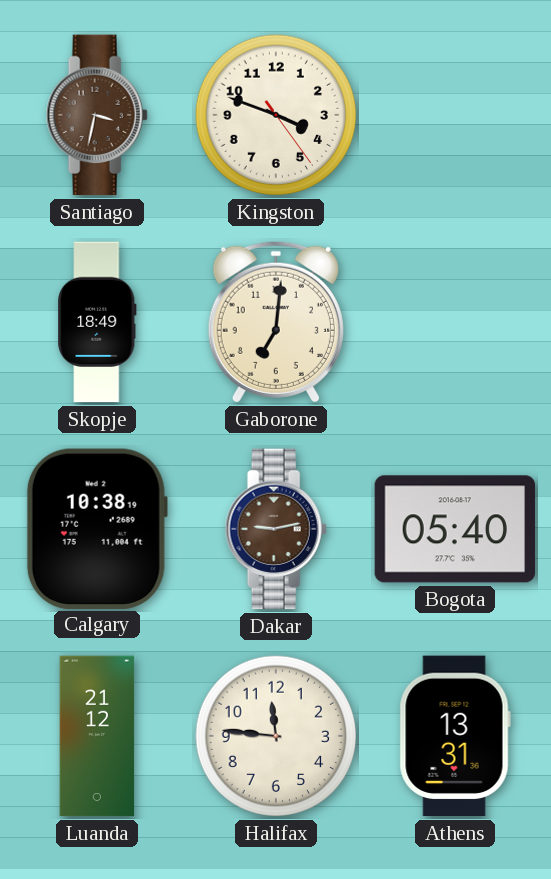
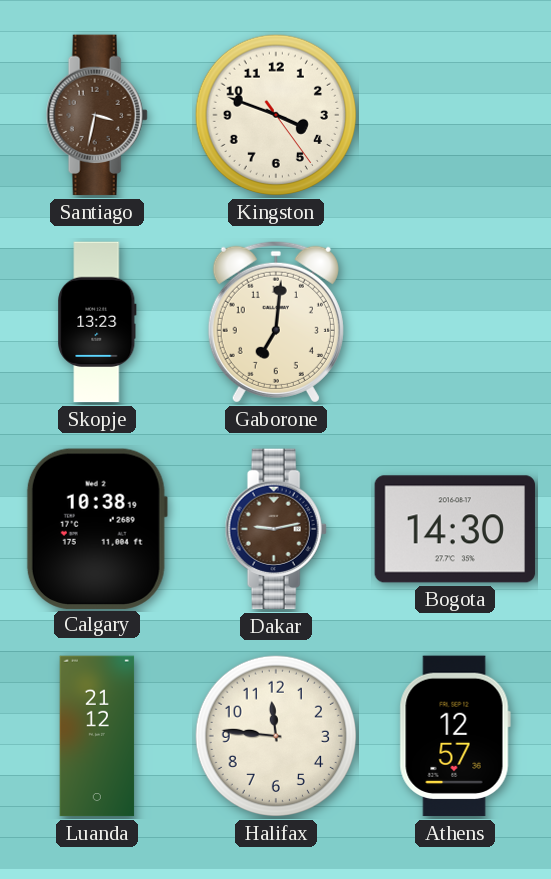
Skopje: 18:49 -> 13:23 (97, 322)
Bogota: 05:40 -> 14:30 (455, 529)
Athens: 13:31 -> 12:57 (455, 736)
